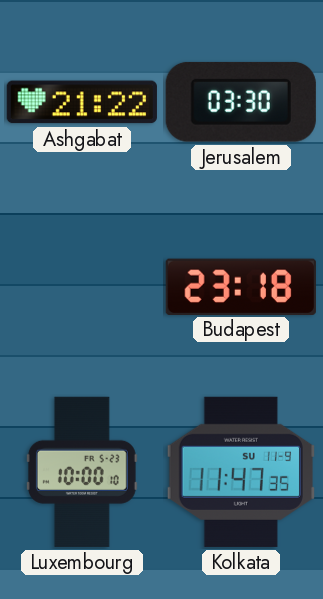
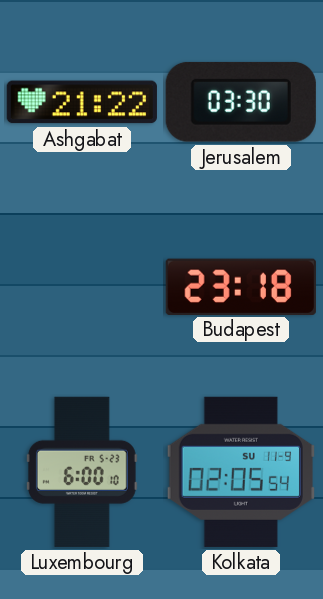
Luxembourg: 10:00 -> 6:00 (82, 472)
Kolkata: 11:47 -> 02:05 (241, 472)
